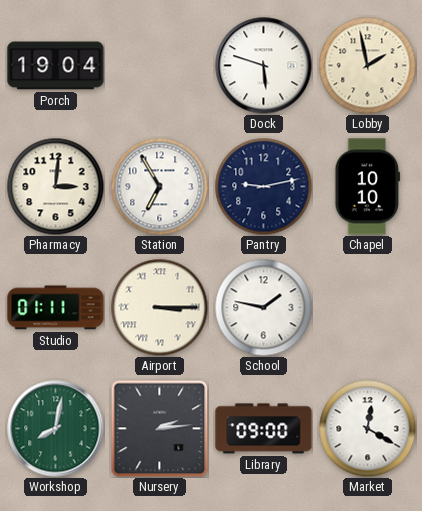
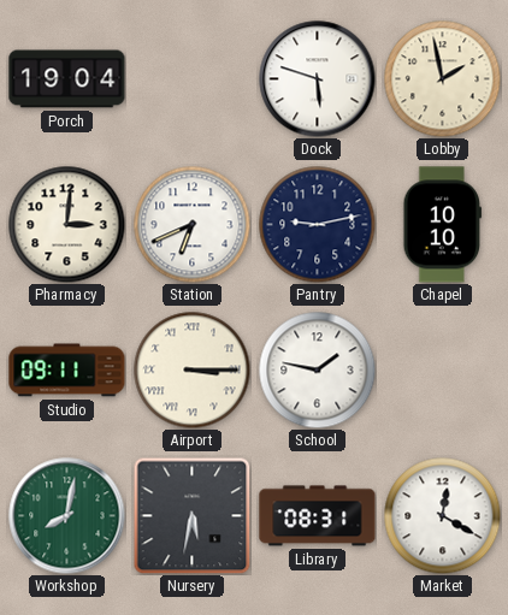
Station: 6:55 -> 6:41 (191, 224)
Studio: 01:11 -> 09:11 (67, 371)
Nursery: 2:14 -> 5:32 (191, 515)
Library: 09:00 -> 08:31 (318, 516)
